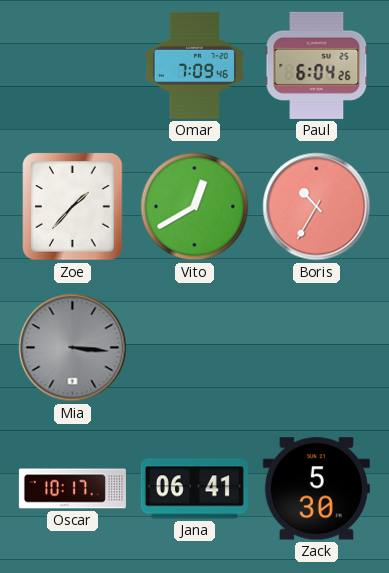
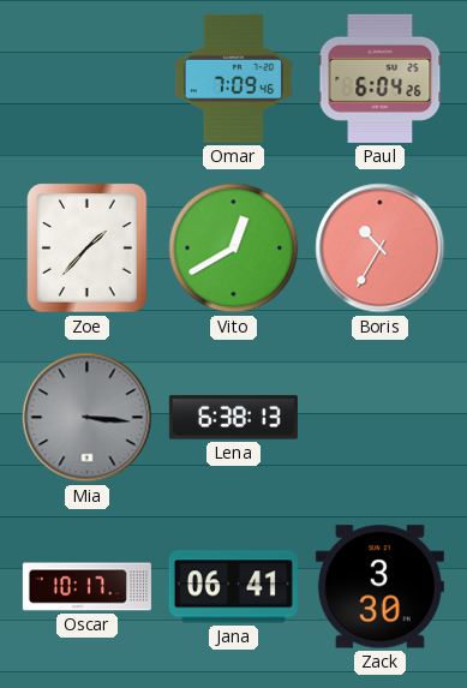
Lena: none -> 6:38 (233, 418)
Zack: 5:30 -> 3:30 (379, 587)
